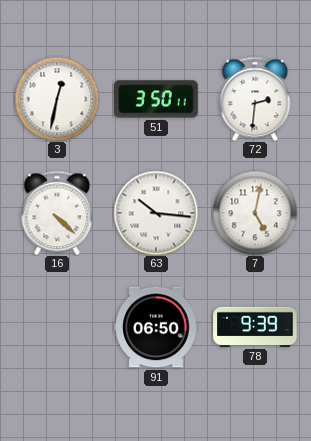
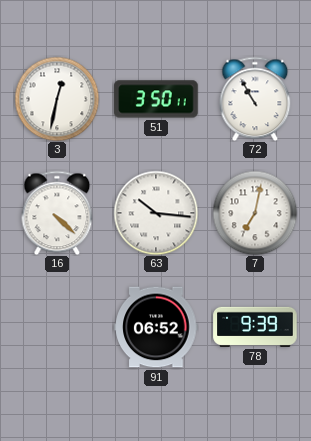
72: 2:31 -> 10:55 (255, 99)
7: 5:02 -> 7:02 (255, 213)
91: 06:50 -> 06:52 (156, 327)
